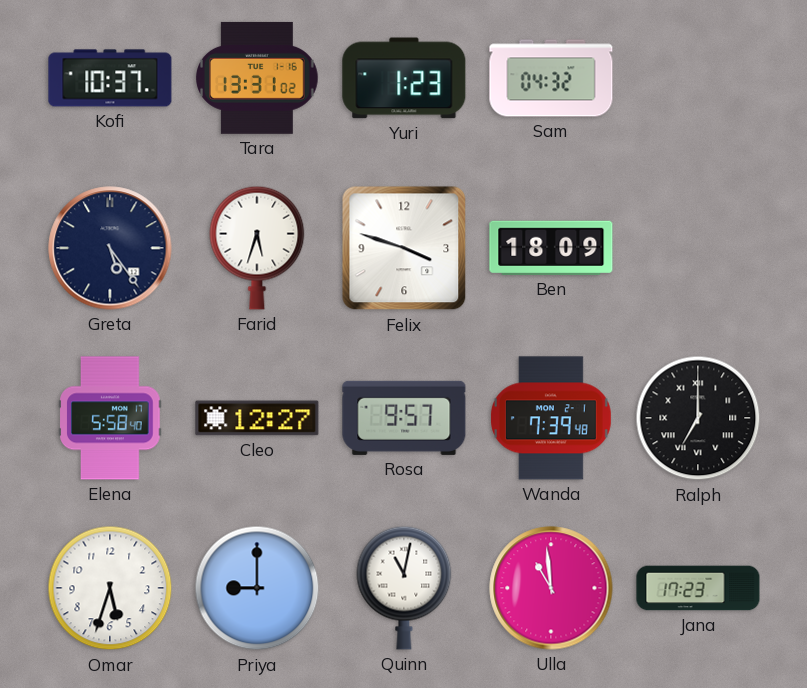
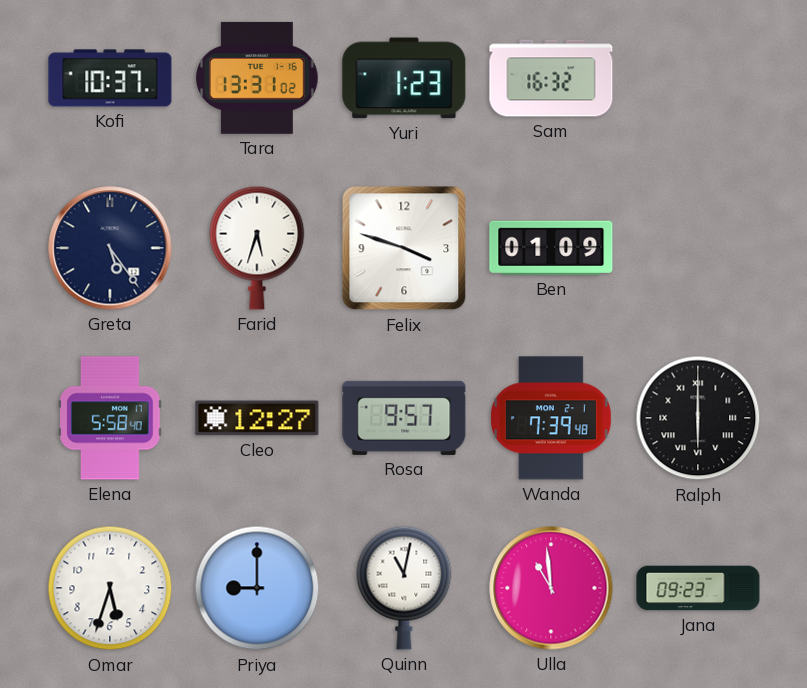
Sam: 04:32 -> 16:32 (551, 78)
Ben: 18:09 -> 01:09 (551, 248)
Ralph: 7:00 -> 6:00 (698, 418)
Jana: 17:23 -> 09:23 (698, 588)
